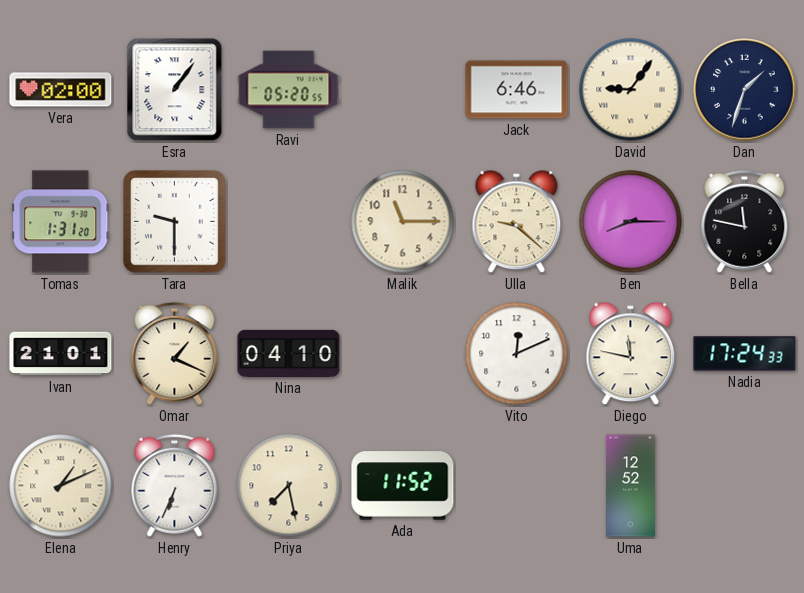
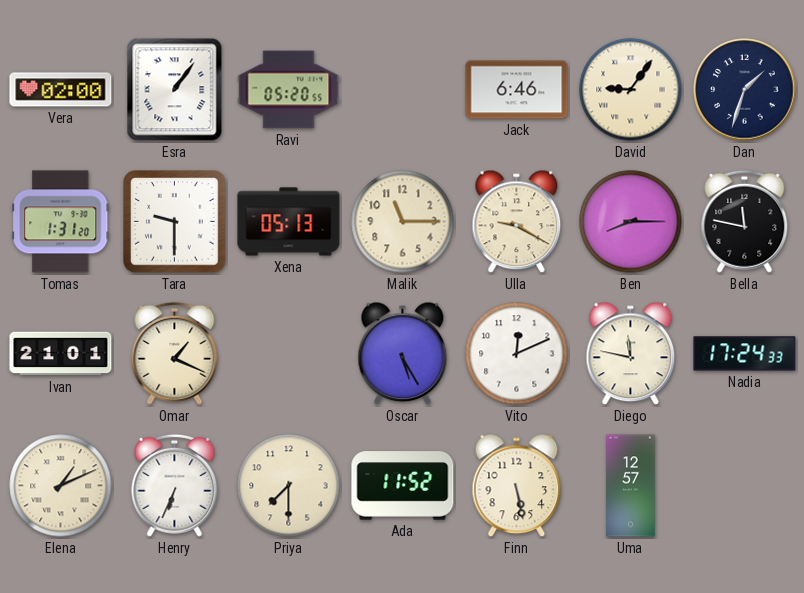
Xena: none -> 05:13 (289, 222)
Ulla: 9:22 -> 9:20 (517, 222)
Nina: 04:10 -> none (289, 353)
Oscar: none -> 5:25 (403, 354)
Priya: 7:28 -> 7:30 (289, 486)
Finn: none -> 5:28 (517, 486)
Uma: 12:52 -> 12:57 (631, 486)
